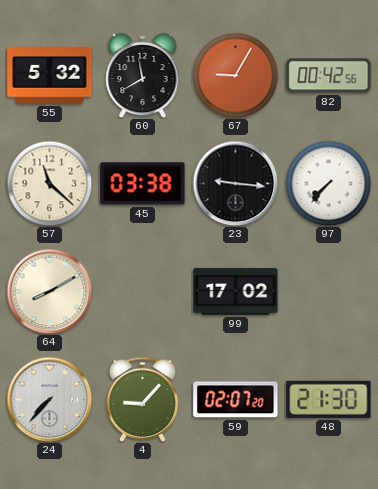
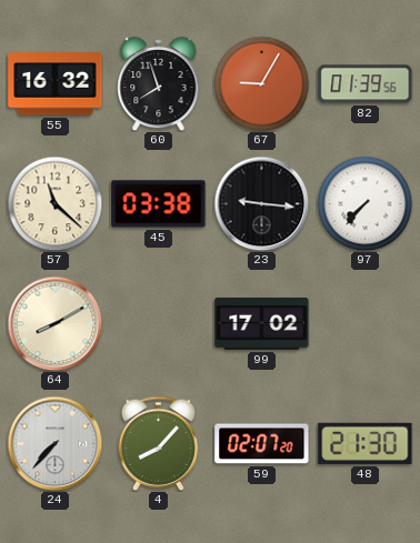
55: 5:32 -> 16:32 (56, 84)
60: 11:40 -> 7:57 (159, 83)
82: 00:42 -> 01:39 (366, 84)
4: 9:07 -> 8:07 (159, 443)
